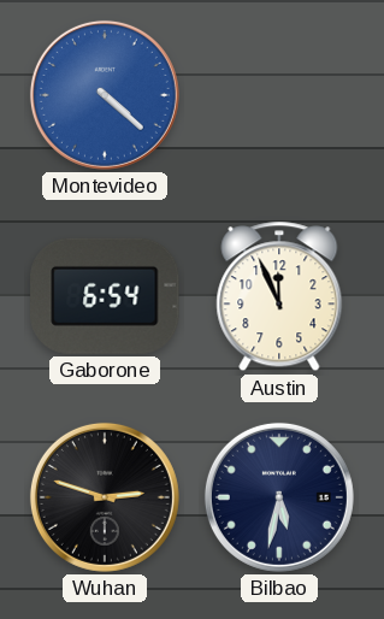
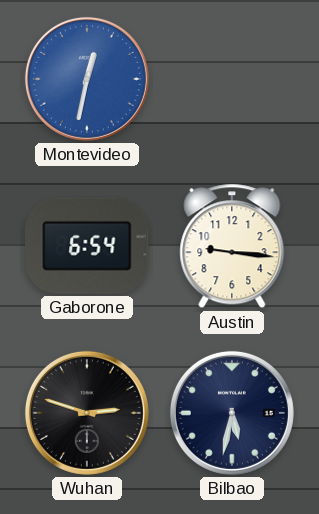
Montevideo: 4:22 -> 12:32 (87, 79)
Austin: 11:56 -> 9:16 (232, 246)
